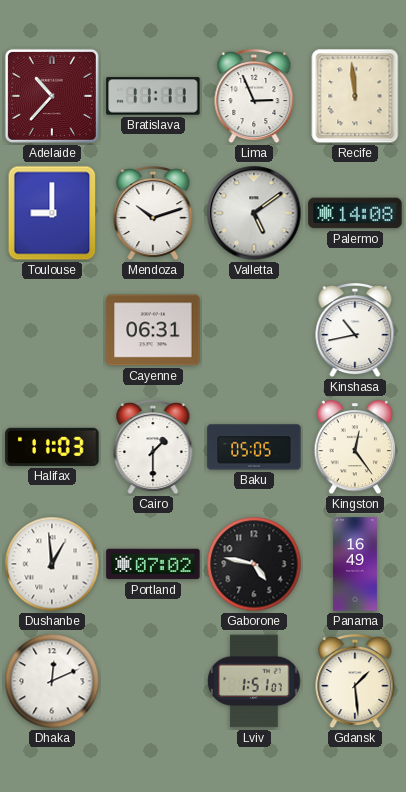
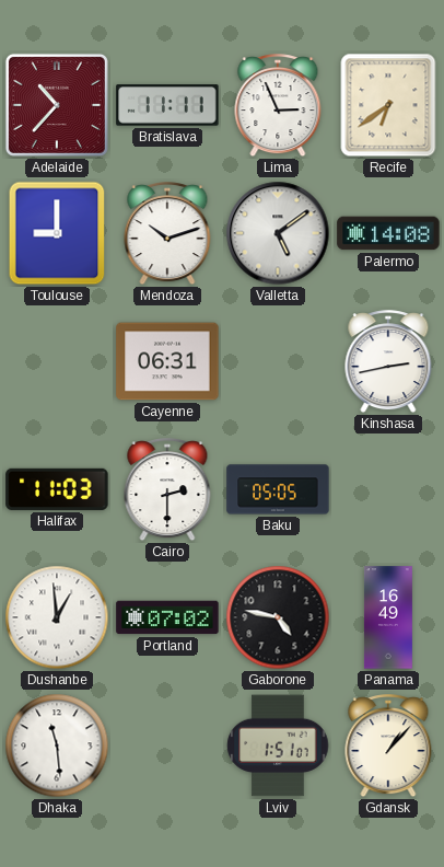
Recife: 11:59 -> 6:39 (388, 105)
Kinshasa: 10:43 -> 2:43 (388, 362)
Cairo: 1:30 -> 2:30 (167, 490)
Kingston: 12:24 -> none (355, 448)
Dhaka: 12:11 -> 11:29 (57, 745)
Gdansk: 1:29 -> 1:07 (388, 747)
